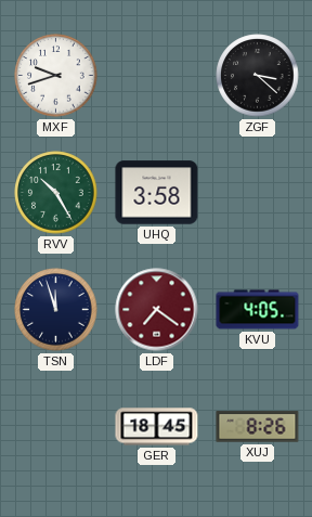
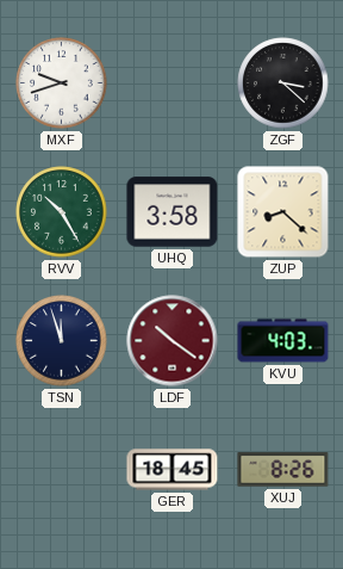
ZUP: none -> 8:22 (283, 212)
LDF: 7:21 -> 10:21 (173, 341)
KVU: 4:05 -> 4:03 (283, 341)
